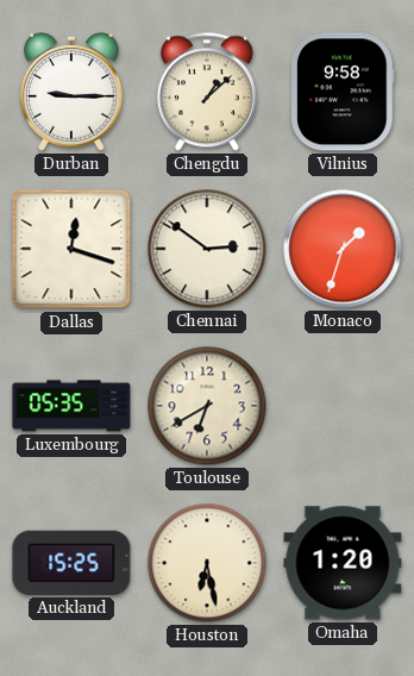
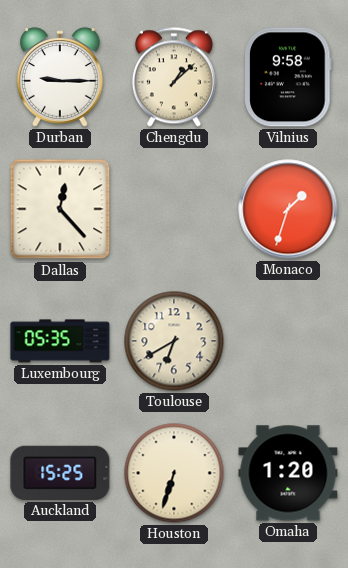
Dallas: 12:18 -> 12:23 (60, 209)
Chennai: 2:51 -> none (207, 249)
Houston: 6:28 -> 6:33 (174, 473)
